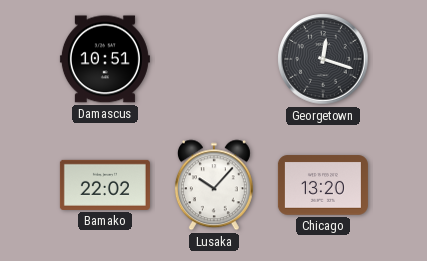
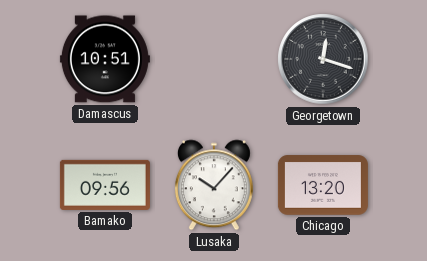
Bamako: 22:02 -> 09:56 (105, 185)
